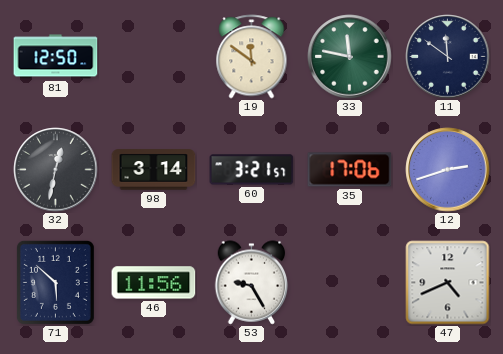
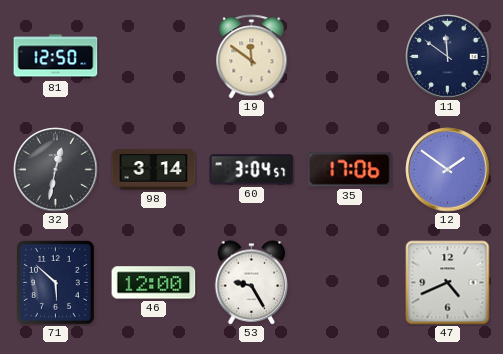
33: 11:47 -> none (350, 57)
60: 3:21 -> 3:04 (252, 170)
12: 2:42 -> 1:51 (448, 170)
46: 11:56 -> 12:00 (154, 283)
